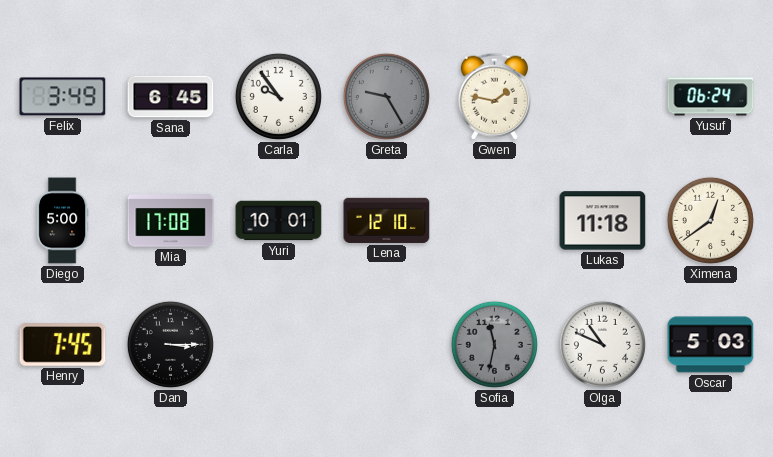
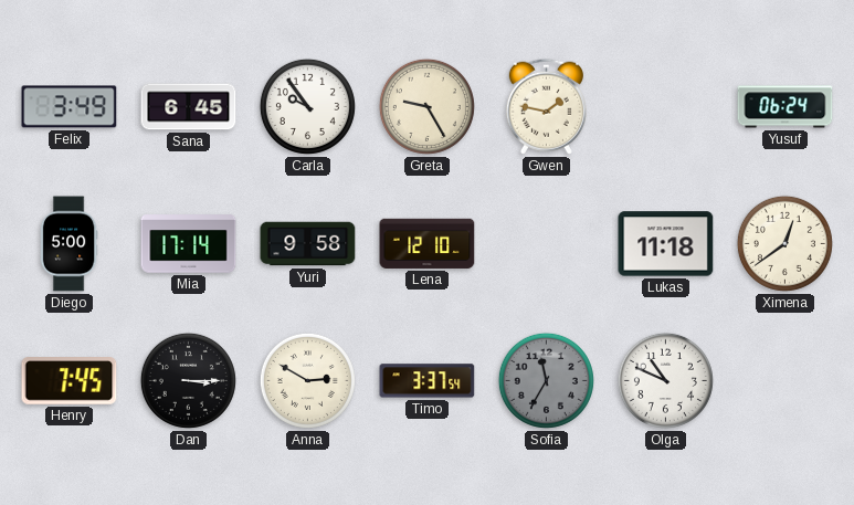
Greta dial: grey -> cream (426, 106)
Mia: 17:08 -> 17:14 (189, 244)
Yuri: 10:01 -> 9:58 (308, 244)
Anna: none -> 2:50 (307, 380)
Timo: none -> 3:37 (428, 381)
Sofia: 11:32 -> 11:35 (546, 380)
Oscar: 5:03 -> none (711, 345)
